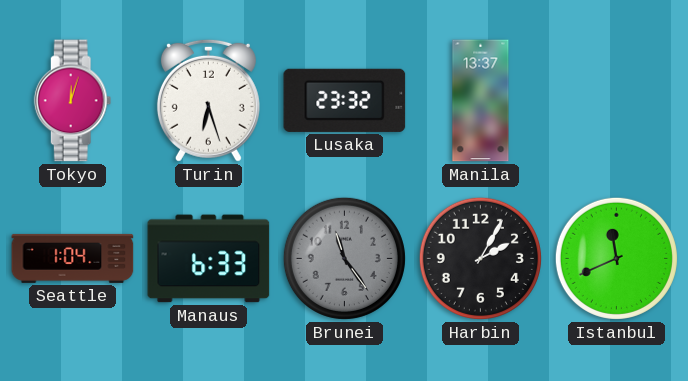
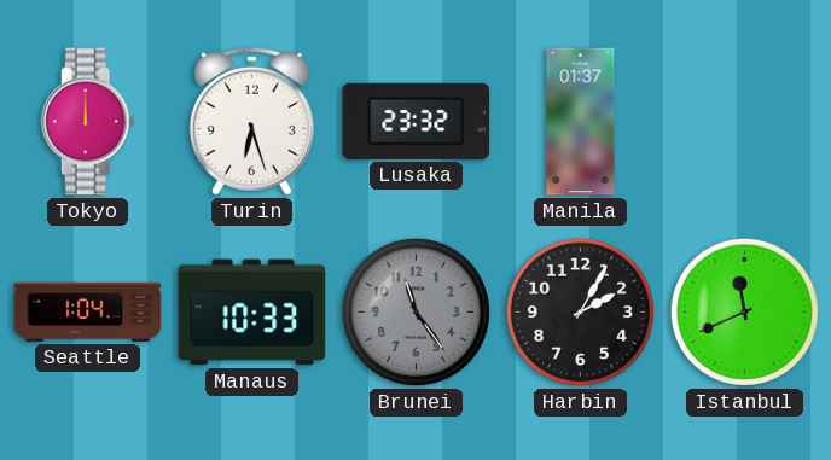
Tokyo: 12:03 -> 12:00 (88, 122)
Manila: 13:37 -> 01:37 (581, 122)
Manaus: 6:33 -> 10:33 (252, 313)
